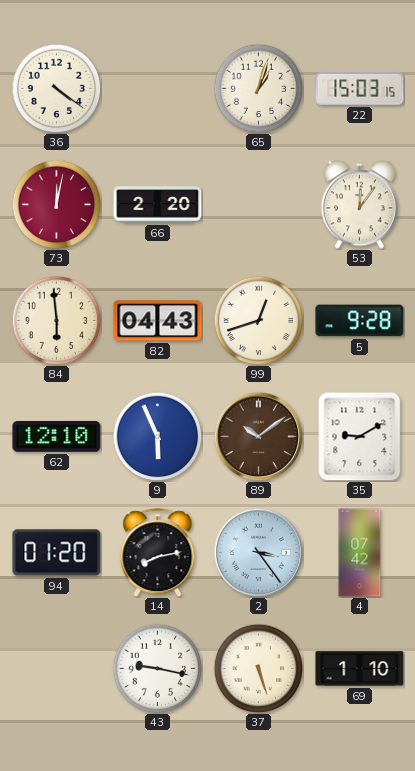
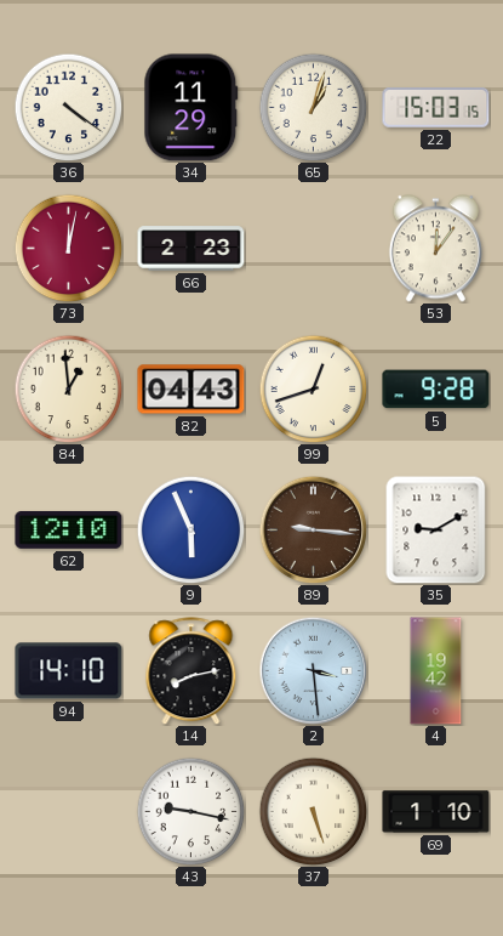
34: none -> 11:29 (192, 108)
66: 2:20 -> 2:23 (192, 249)
84: 5:59 -> 12:59 (68, 388)
89: 10:09 -> 9:16 (313, 529)
94: 01:20 -> 14:10 (69, 671)
2: 3:24 -> 3:29 (313, 670)
4: 07:42 -> 19:42 (436, 671)
